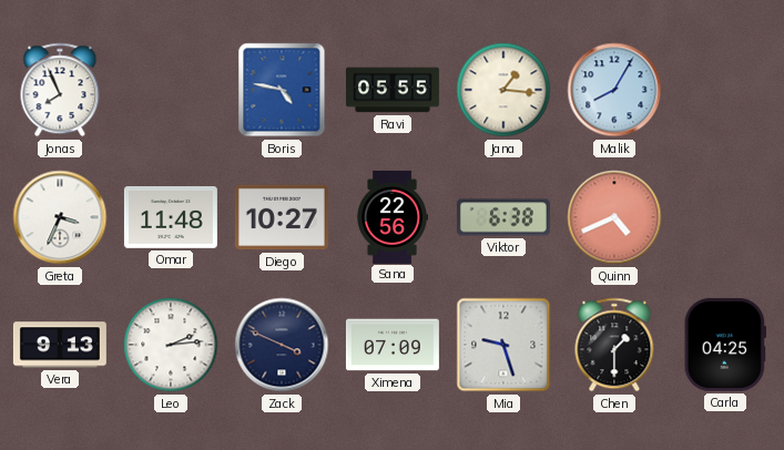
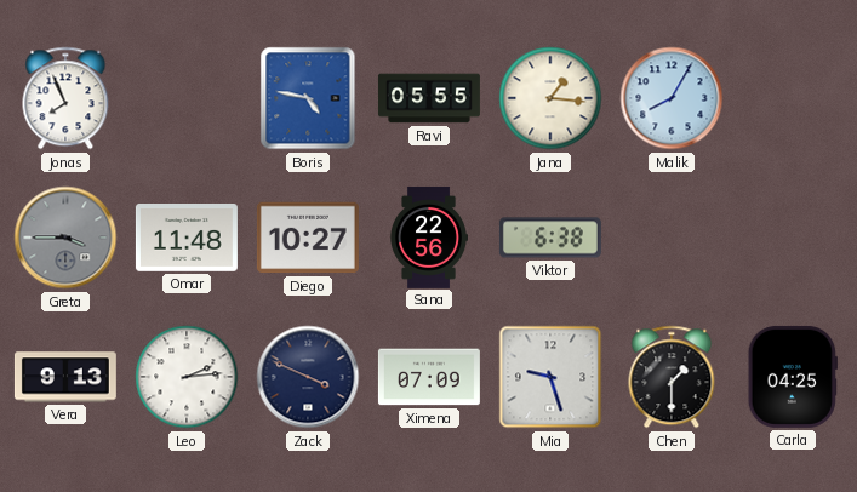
Greta: 3:34 -> 3:45 (65, 238)
Greta dial: white -> grey (65, 238)
Quinn: 4:41 -> none (614, 217)
